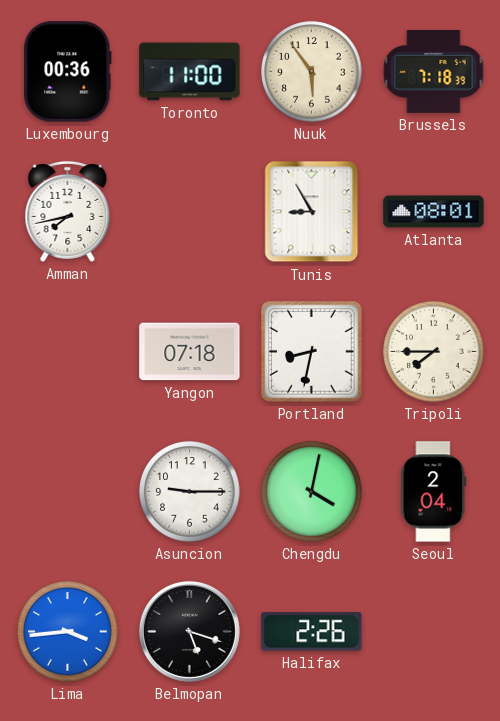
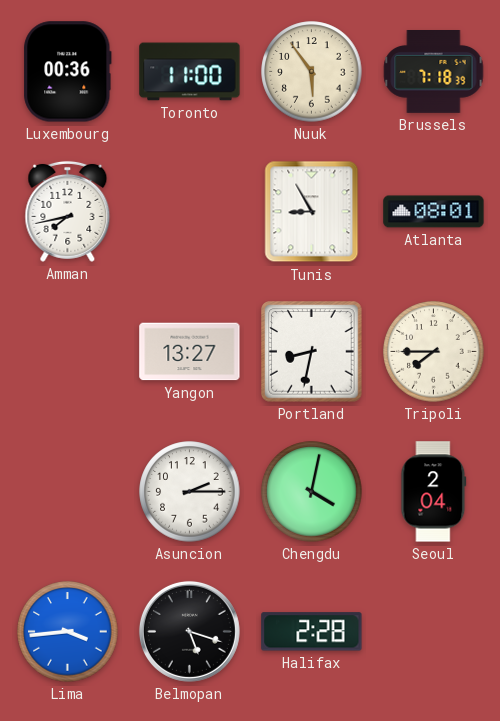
Yangon: 07:18 -> 13:27 (190, 352)
Asuncion: 9:15 -> 2:15 (190, 492)
Halifax: 2:26 -> 2:28 (312, 632)
